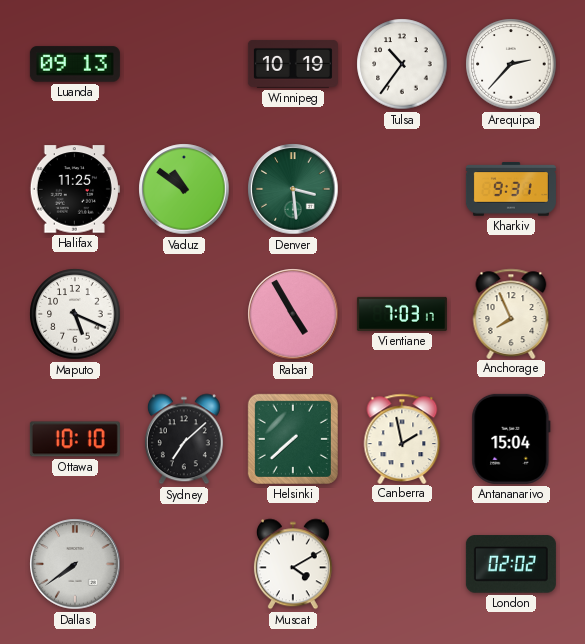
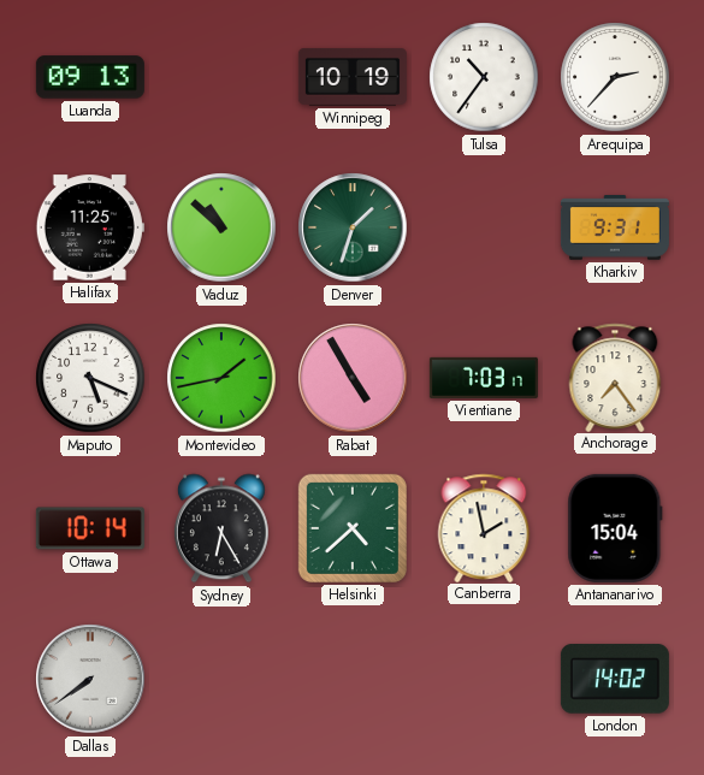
Vaduz: 10:51 -> 10:52 (221, 227)
Denver: 3:29 -> 1:33 (353, 227)
Montevideo: none -> 1:43 (221, 378)
Anchorage: 7:56 -> 7:24 (615, 377)
Ottawa: 10:10 -> 10:14 (90, 528)
Sydney: 7:08 -> 6:25 (221, 528)
Helsinki: 7:38 -> 4:38 (353, 528)
Muscat: 4:10 -> none (293, 564)
London: 02:02 -> 14:02 (615, 679)
